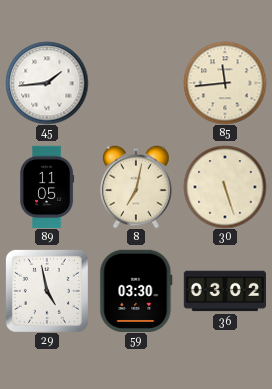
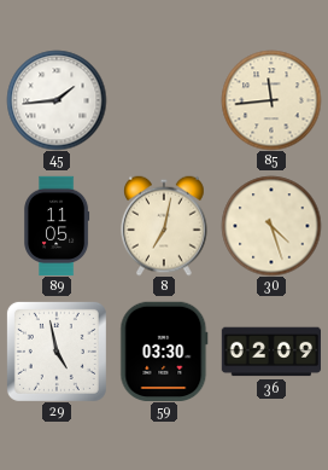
30: 5:27 -> 4:27 (271, 226)
36: 03:02 -> 02:09 (270, 352)
